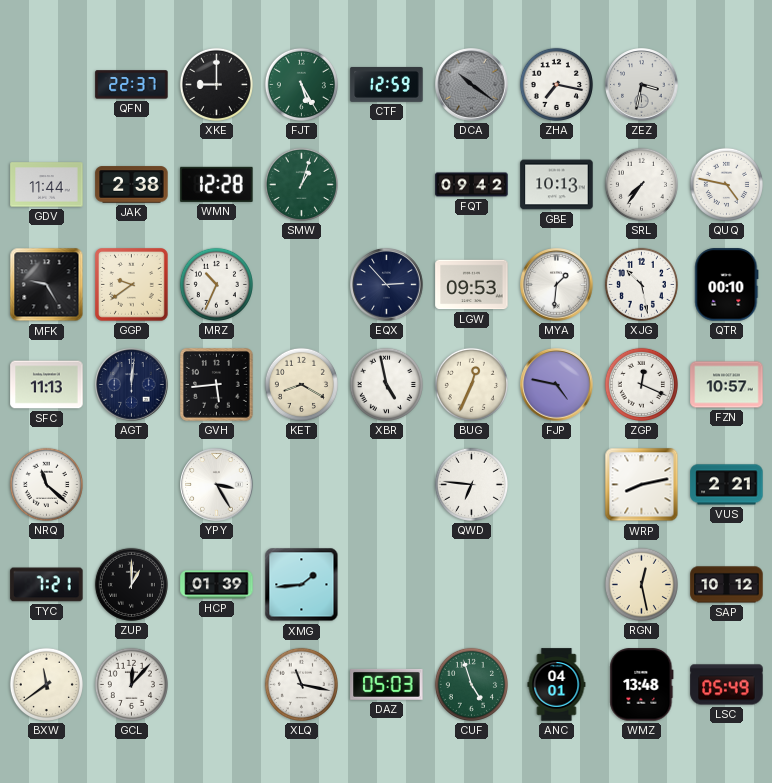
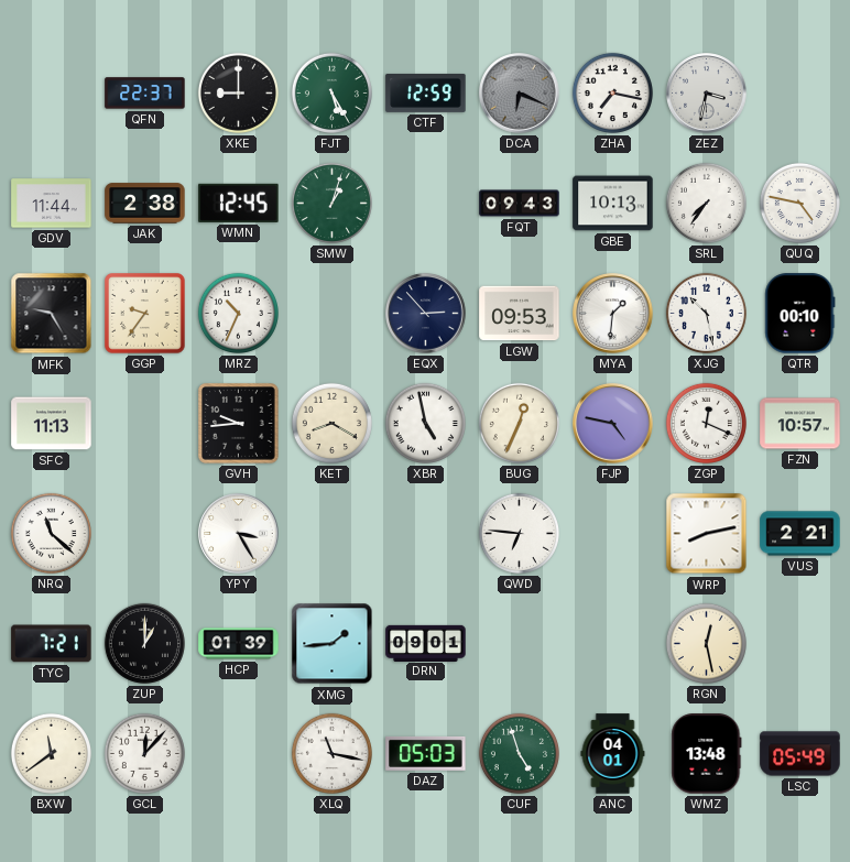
DCA: 10:21 -> 6:19 (520, 94)
WMN: 12:28 -> 12:45 (239, 203)
FQT: 09:42 -> 09:43 (520, 204)
GGP: 9:39 -> 9:36 (145, 314)
AGT: 12:01 -> none (132, 385)
GVH: 5:44 -> 9:44 (239, 424)
DRN: none -> 09:01 (426, 643)
SAP: 10:12 -> none (727, 585)
